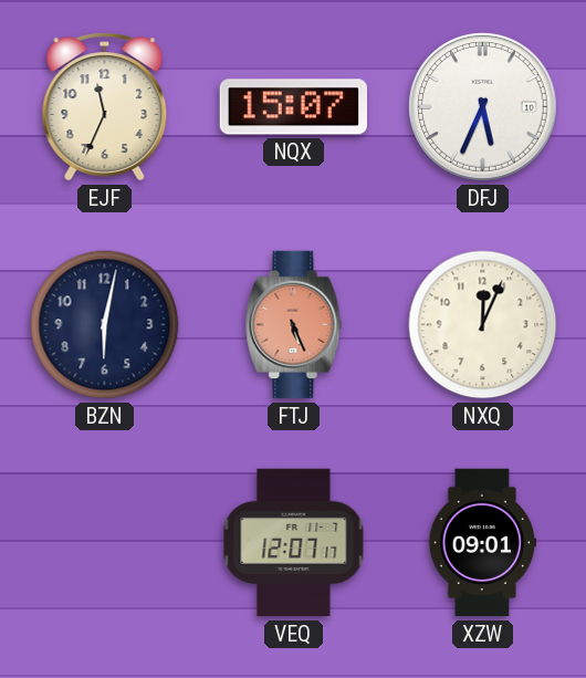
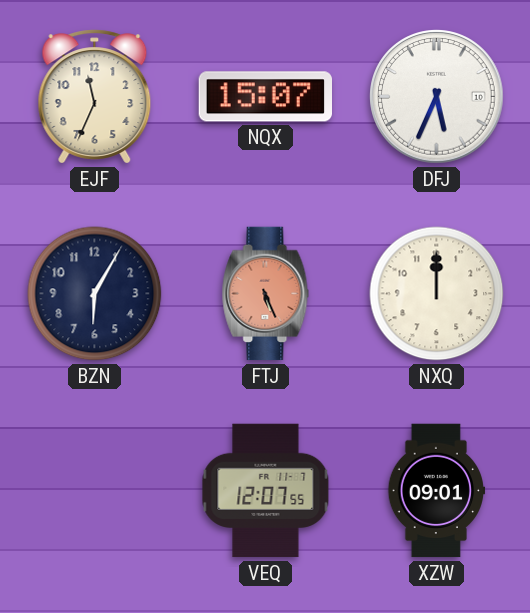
BZN: 6:02 -> 6:05 (95, 294)
NXQ: 12:04 -> 12:00 (437, 294)
VEQ: 12:07:17 -> 12:07:55 (266, 491)
